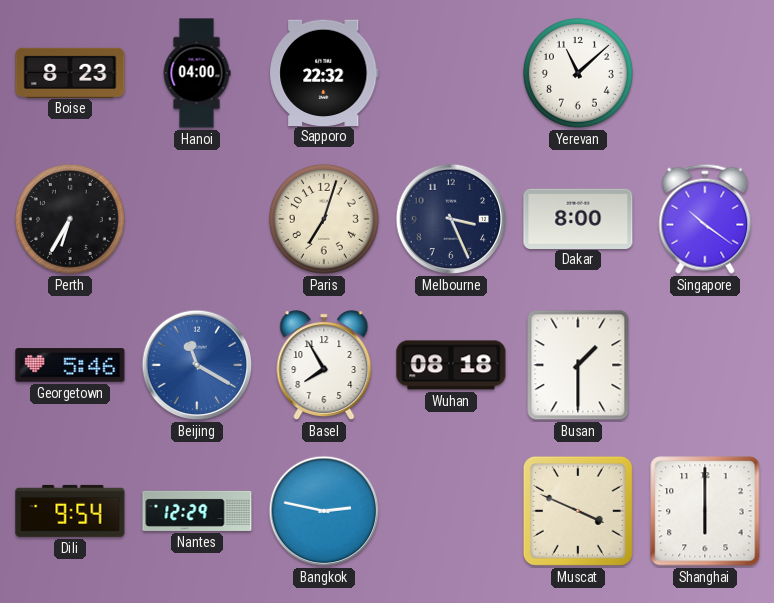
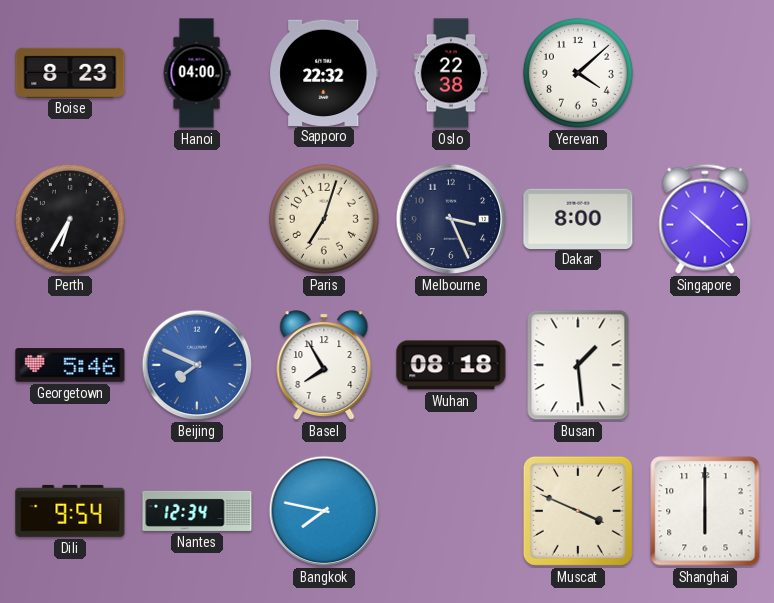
Oslo: none -> 22:38 (451, 73)
Yerevan: 11:08 -> 4:08 (578, 73)
Singapore: 10:21 -> 10:22 (705, 219)
Beijing: 11:20 -> 7:49 (197, 365)
Busan: 1:30 -> 1:29 (578, 365)
Nantes: 12:29 -> 12:34 (197, 511)
Bangkok: 2:47 -> 7:47 (324, 511)
